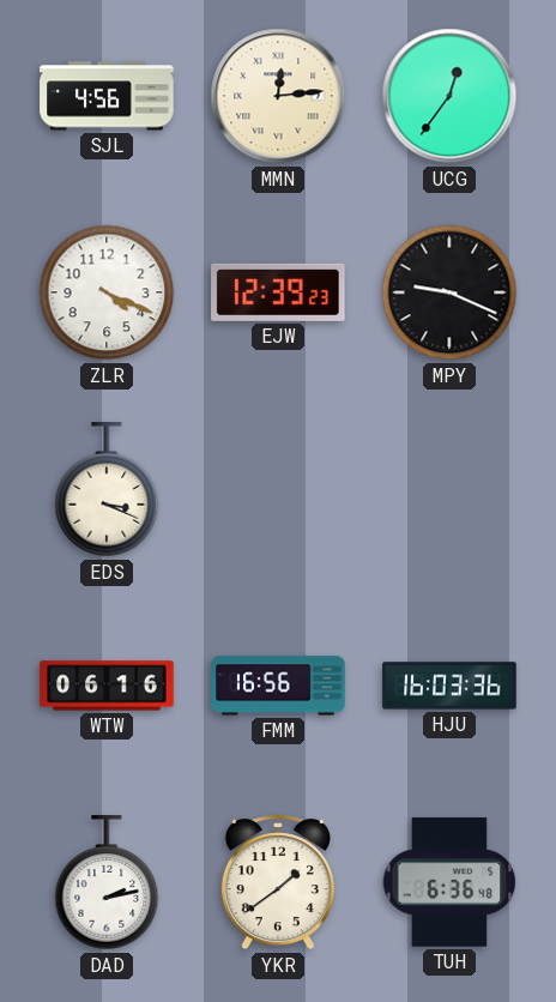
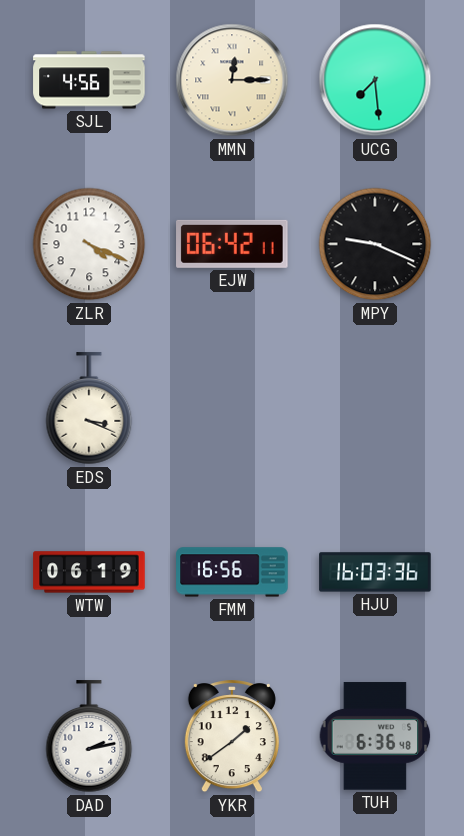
MMN: 12:14 -> 12:15 (232, 80)
UCG: 12:36 -> 7:29 (375, 80)
EJW: 12:39 -> 06:42 (232, 244)
WTW: 06:16 -> 06:19 (89, 572)
